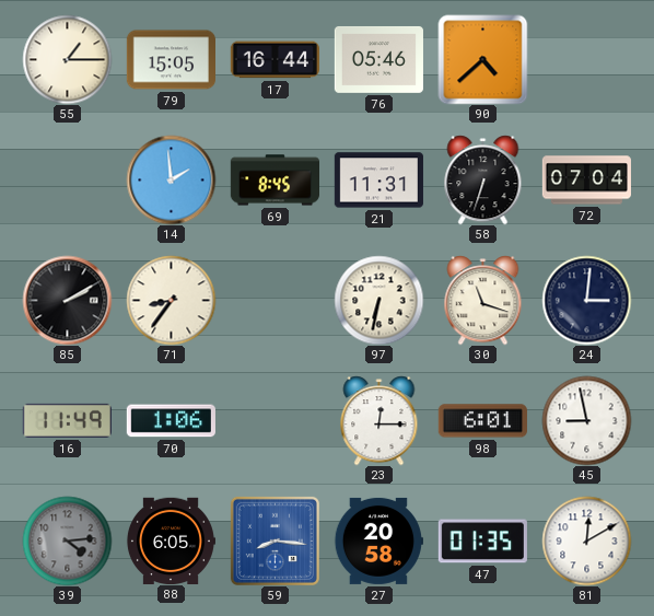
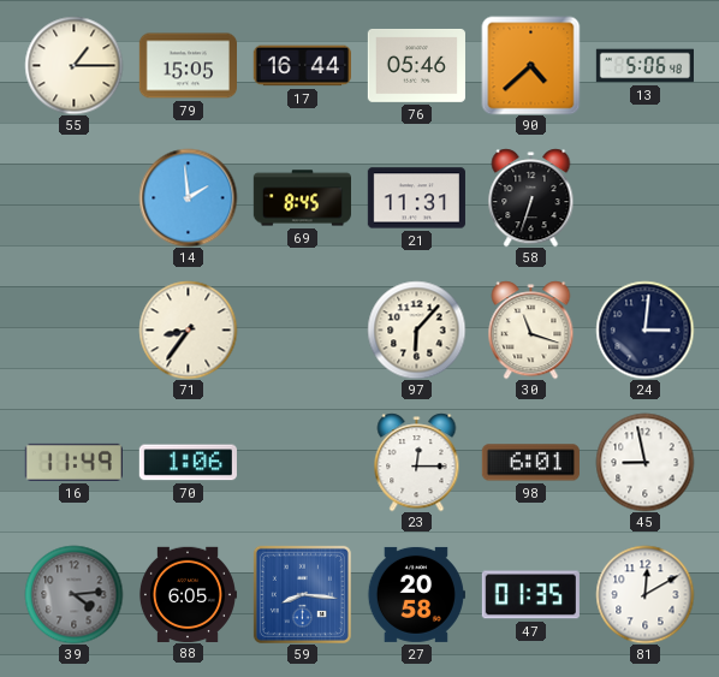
13: none -> 5:06 (644, 66)
72: 07:04 -> none (586, 181)
85: 2:10 -> none (67, 300)
97: 6:32 -> 6:07 (416, 329)
